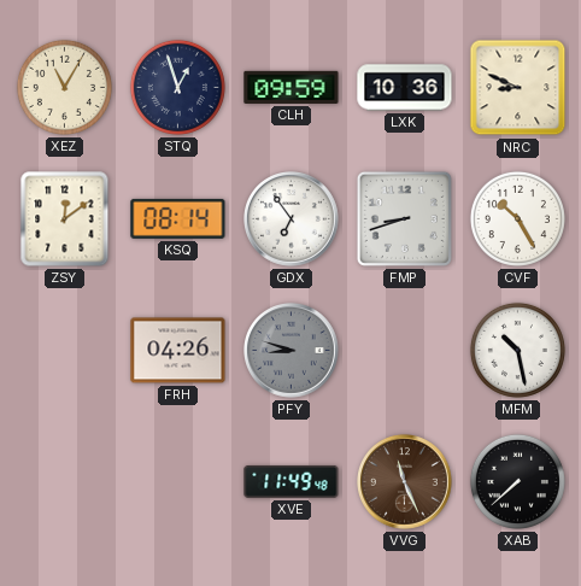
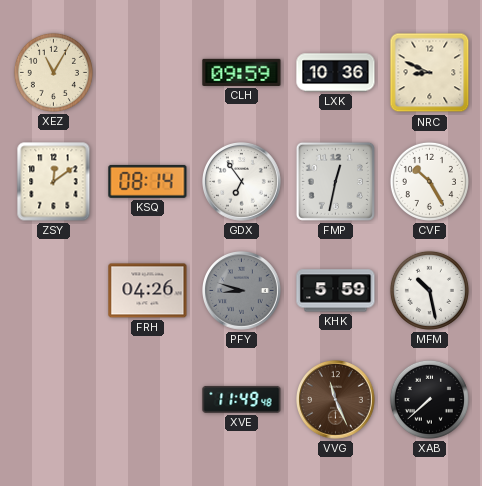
STQ: 12:57 -> none (177, 87)
FMP: 8:42 -> 12:32 (335, 181)
KHK: none -> 5:59 (336, 291)
